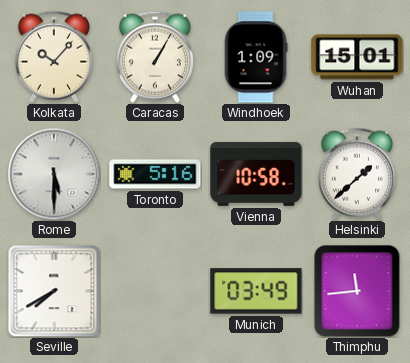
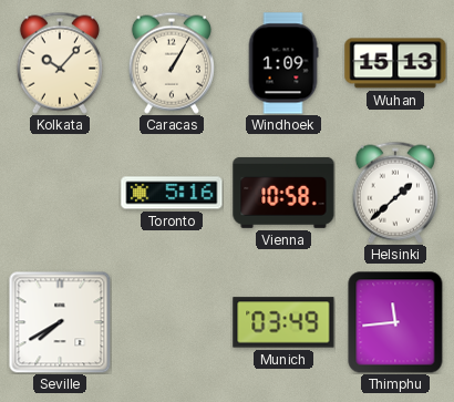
Wuhan: 15:01 -> 15:13 (395, 63)
Rome: 5:30 -> none (54, 174)
